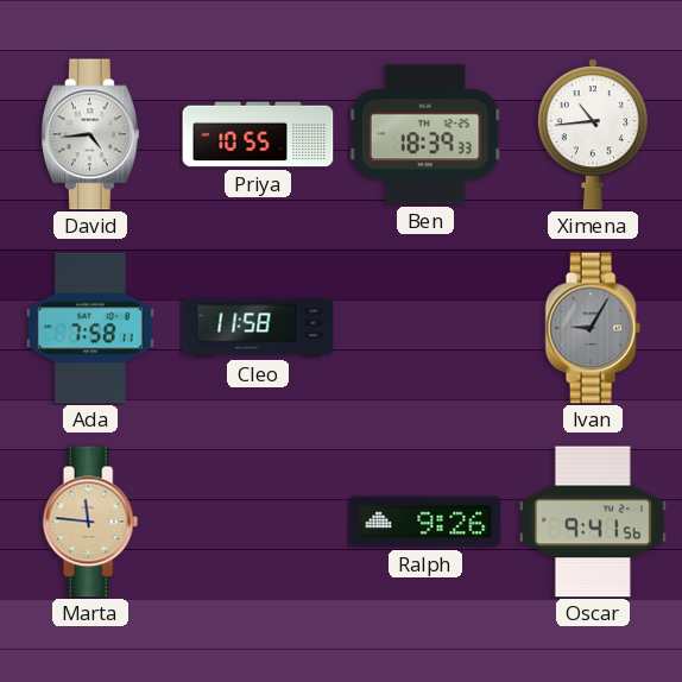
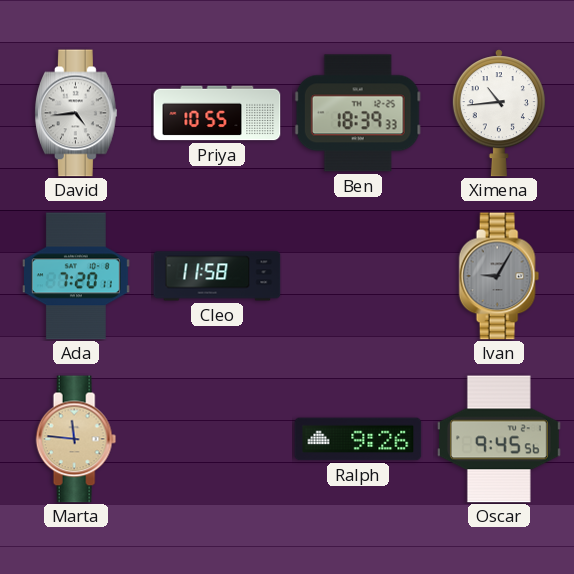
Ada: 7:58 -> 7:20 (76, 276)
Oscar: 9:41 -> 9:45 (499, 439)
